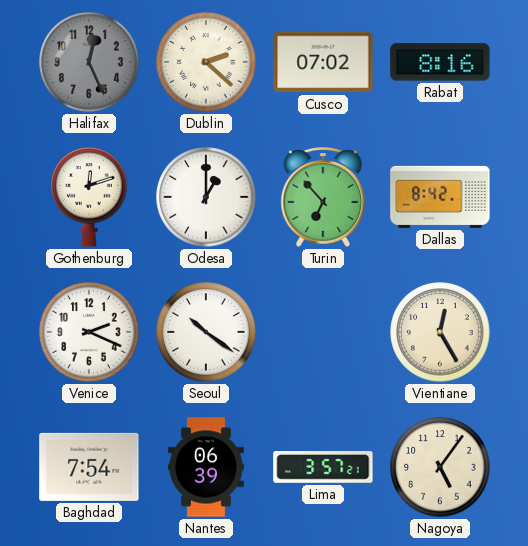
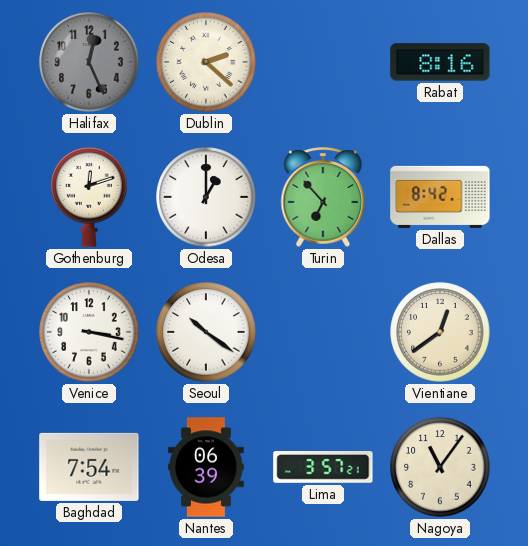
Cusco: 07:02 -> none (323, 62)
Venice: 2:19 -> 3:17 (89, 332)
Vientiane: 12:25 -> 12:39 (440, 332)
Nagoya: 5:06 -> 11:06 (440, 467)
